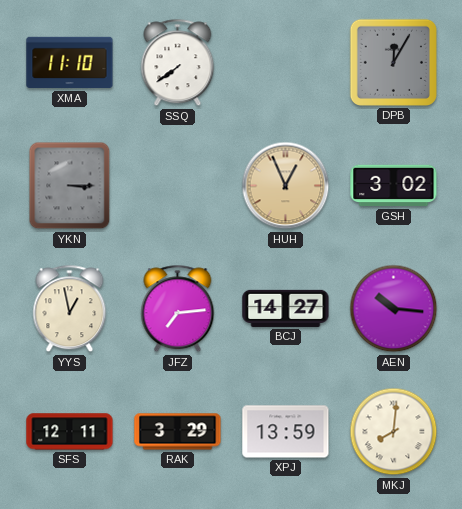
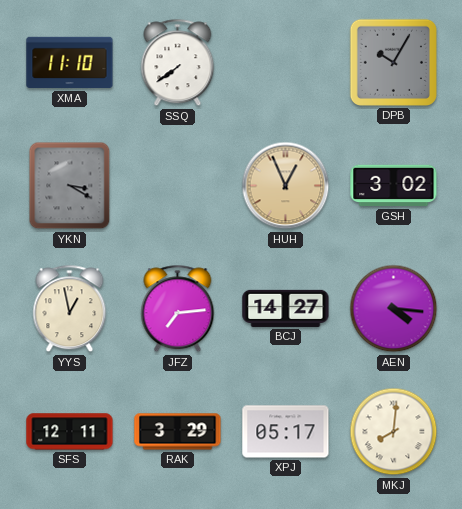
DPB: 12:05 -> 10:05 (393, 62)
YKN: 3:15 -> 3:20 (70, 186)
AEN: 10:16 -> 4:16 (394, 309)
XPJ: 13:59 -> 05:17 (286, 432)
